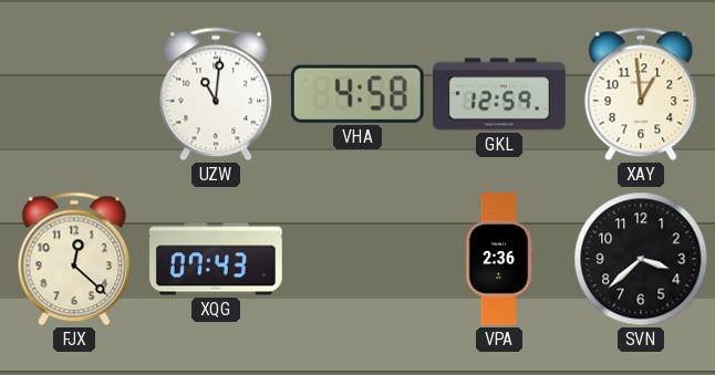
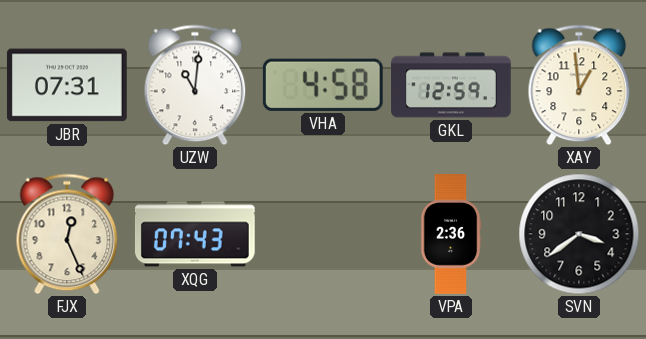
JBR: none -> 07:31 (67, 85)
FJX: 12:22 -> 12:26 (67, 234)
SVN: 3:38 -> 3:39 (579, 234)
